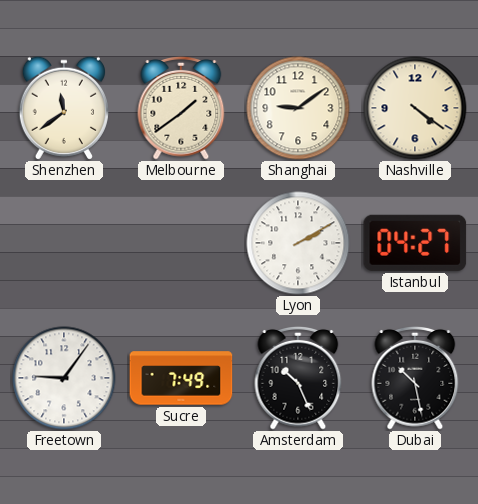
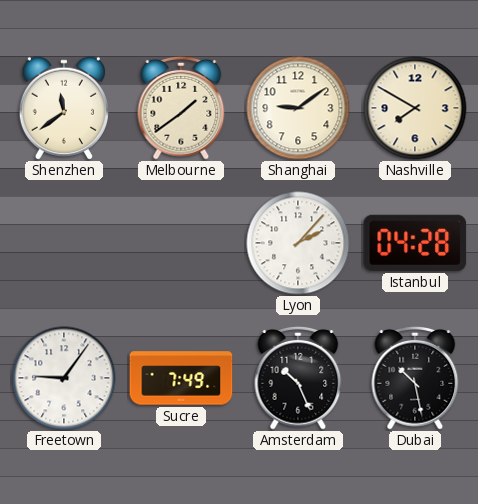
Nashville: 4:21 -> 7:50 (415, 108)
Lyon: 2:10 -> 2:07 (298, 243)
Istanbul: 04:27 -> 04:28 (415, 243)
